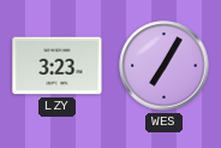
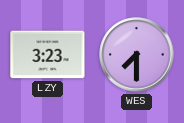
WES: 7:05 -> 7:30 (137, 55)
